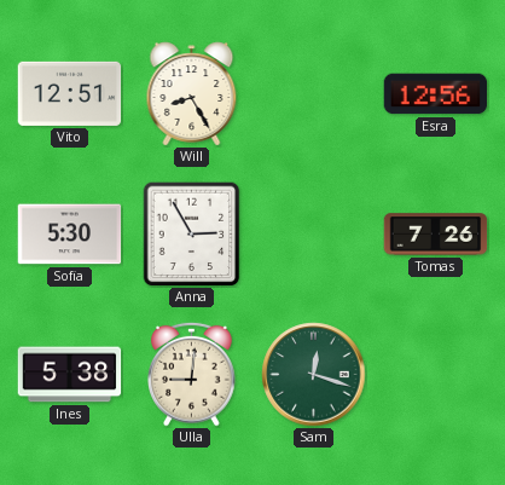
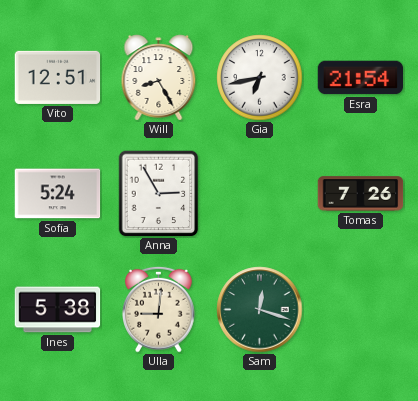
Gia: none -> 6:43 (260, 78)
Esra: 12:56 -> 21:54 (361, 78)
Sofia: 5:30 -> 5:24 (58, 194)
